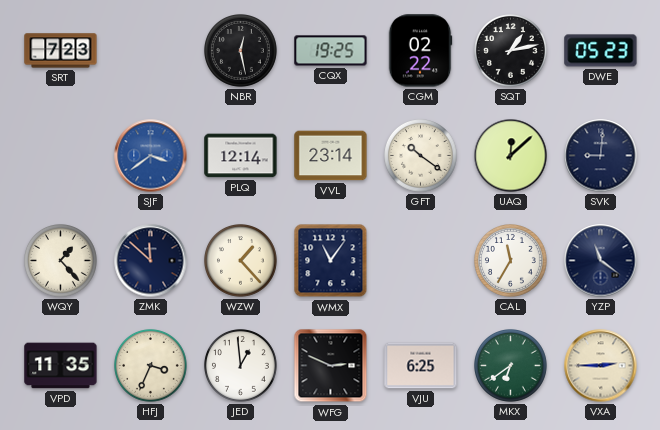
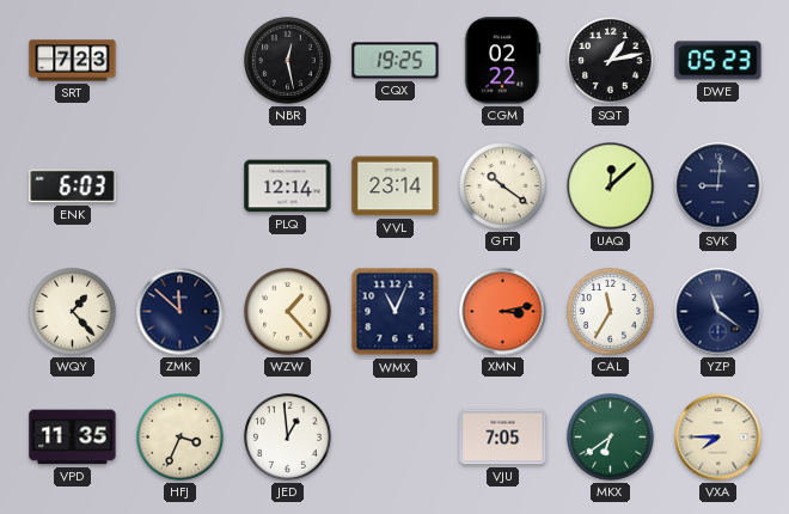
ENK: none -> 6:03 (73, 186)
SJF: 3:39 -> none (151, 156)
WMX: 11:06 -> 11:04 (396, 312)
XMN: none -> 3:13 (503, 312)
WFG: 2:49 -> none (331, 366)
VJU: 6:25 -> 7:05 (503, 437)
VXA: 2:45 -> 7:45 (718, 437)
